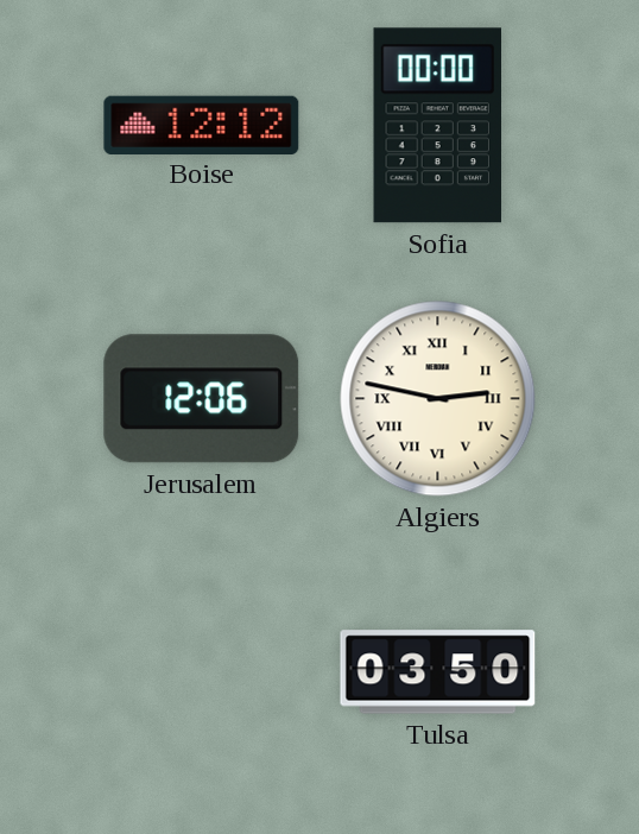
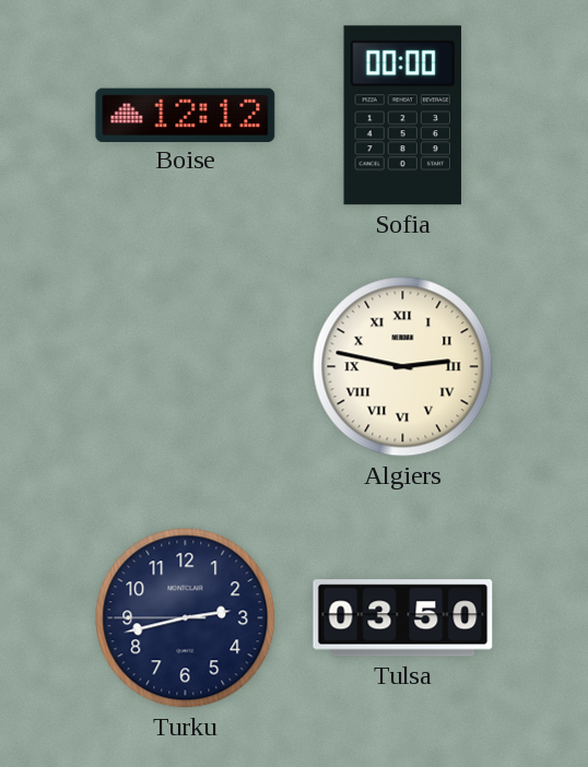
Jerusalem: 12:06 -> none (202, 399)
Turku: none -> 2:42 (186, 618)
